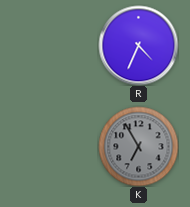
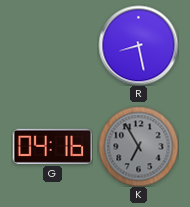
R: 4:34 -> 8:28 (138, 45)
G: none -> 04:16 (52, 146)
